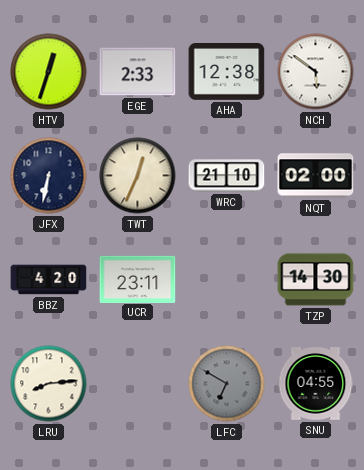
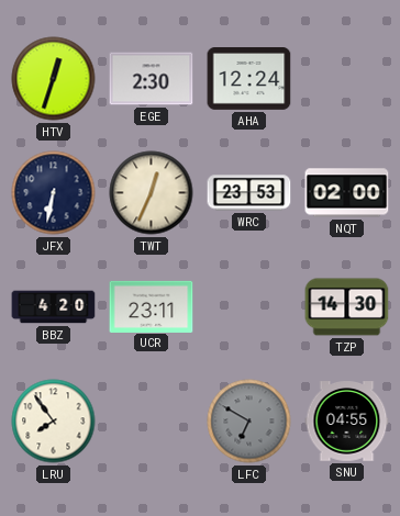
EGE: 2:33 -> 2:30 (152, 79)
AHA: 12:38 -> 12:24 (249, 79)
NCH: 5:51 -> none (316, 72)
WRC: 21:10 -> 23:53 (249, 193)
LRU: 8:14 -> 7:54 (54, 422)
